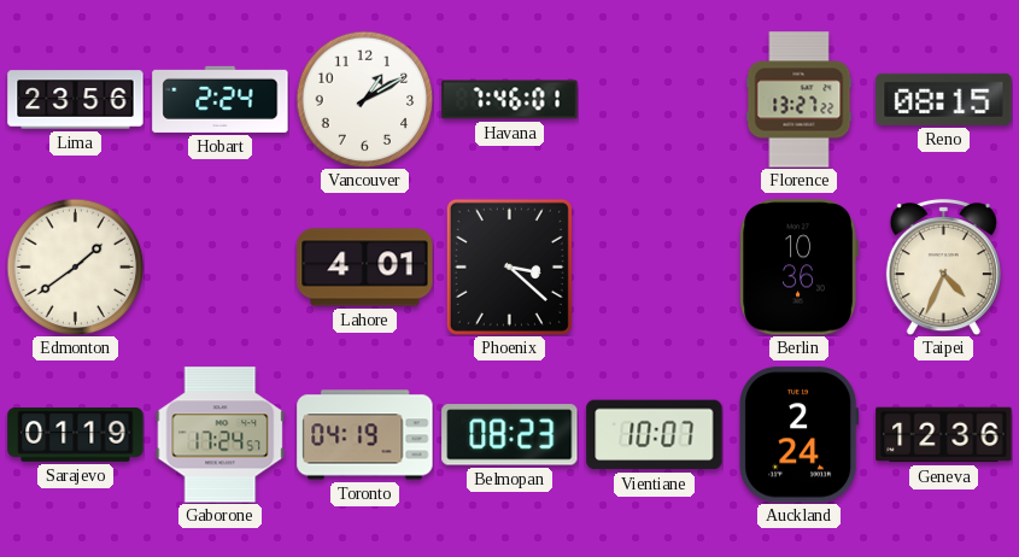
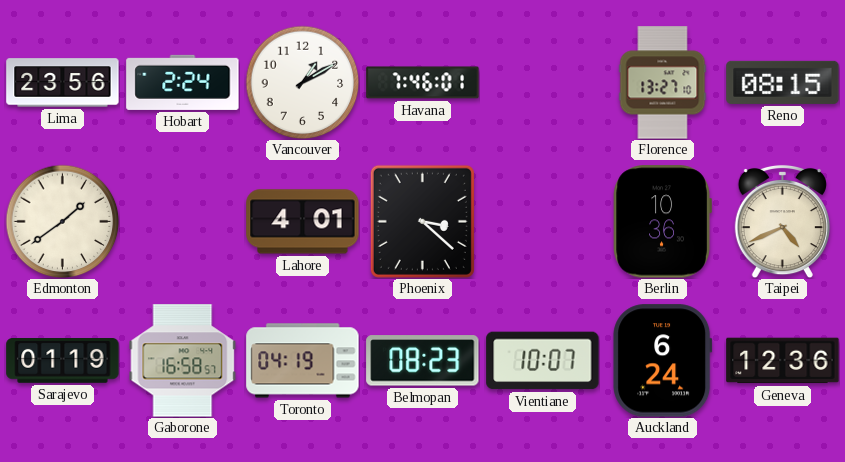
Florence: 13:27:22 -> 13:27:10 (663, 83)
Taipei: 4:34 -> 4:41 (782, 221)
Gaborone: 17:24 -> 16:58 (183, 361)
Auckland: 2:24 -> 6:24 (663, 361)
